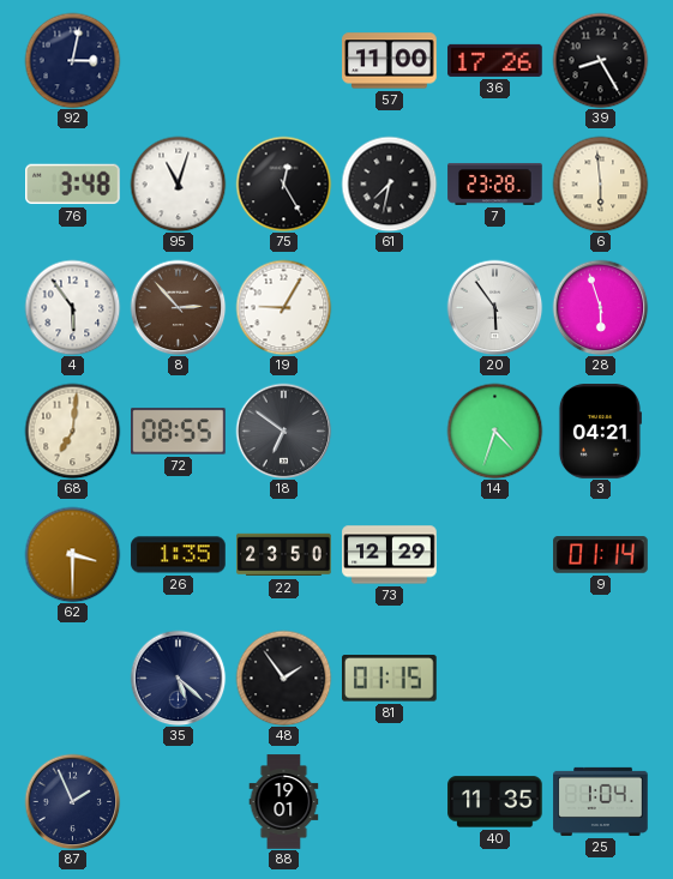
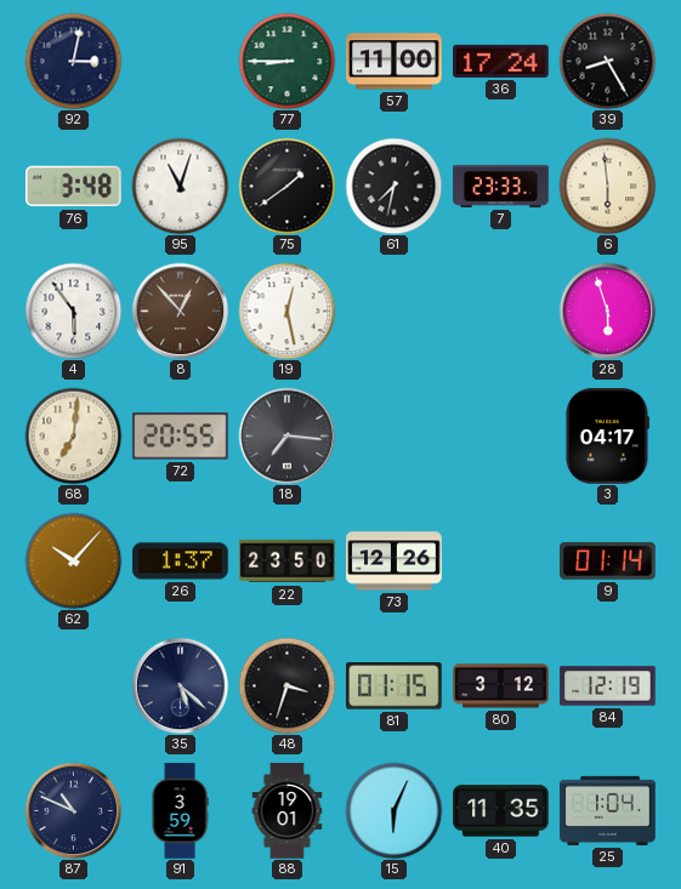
77: none -> 8:45 (286, 61)
36: 17:26 -> 17:24 (501, 61)
75: 12:25 -> 1:39 (286, 186)
7: 23:28 -> 23:33 (501, 186)
8: 2:53 -> 12:53 (180, 310)
19: 9:05 -> 12:28 (286, 310)
20: 5:54 -> none (494, 307)
72: 08:55 -> 20:55 (181, 437)
18: 6:51 -> 7:16 (286, 435)
14: 4:33 -> none (494, 431)
3: 04:21 -> 04:17 (607, 437)
62: 3:30 -> 10:07 (73, 560)
26: 1:35 -> 1:37 (181, 562)
73: 12:29 -> 12:26 (395, 562)
48: 1:54 -> 3:33 (286, 685)
80: none -> 3:12 (501, 686)
84: none -> 12:19 (608, 686)
87: 1:56 -> 10:49 (73, 810)
91: none -> 3:59 (180, 811)
15: none -> 6:04 (393, 810)
